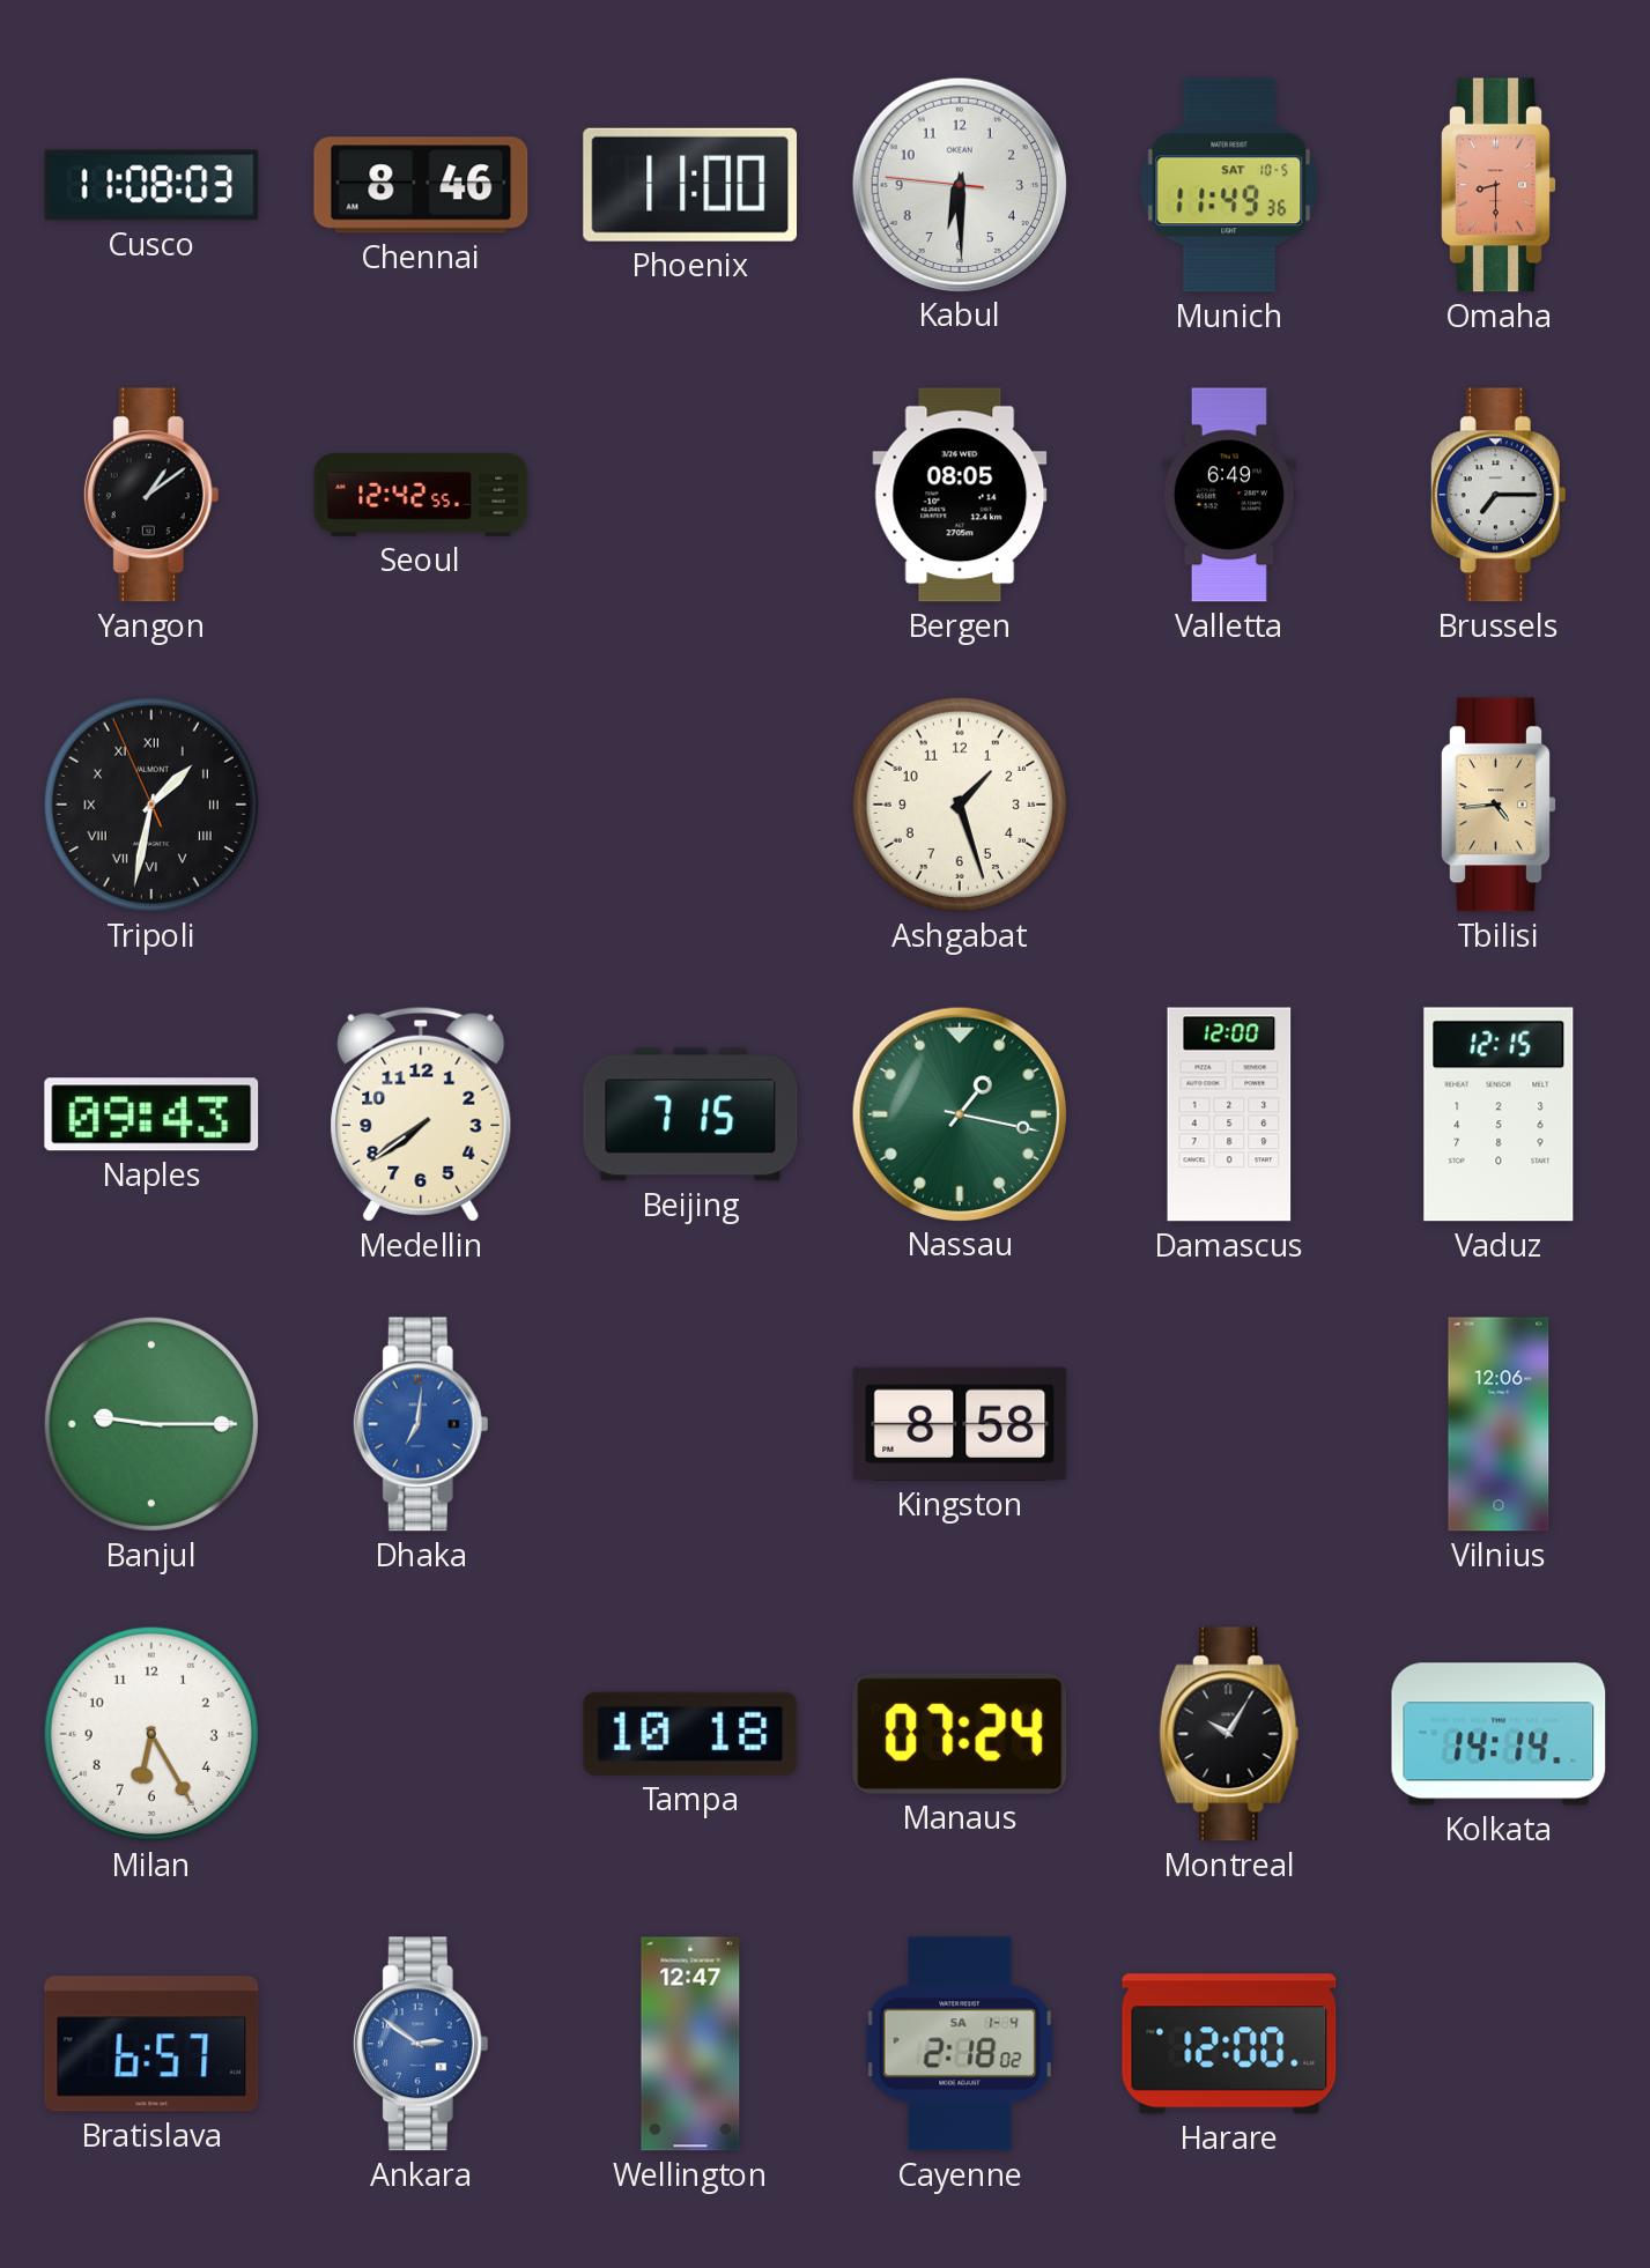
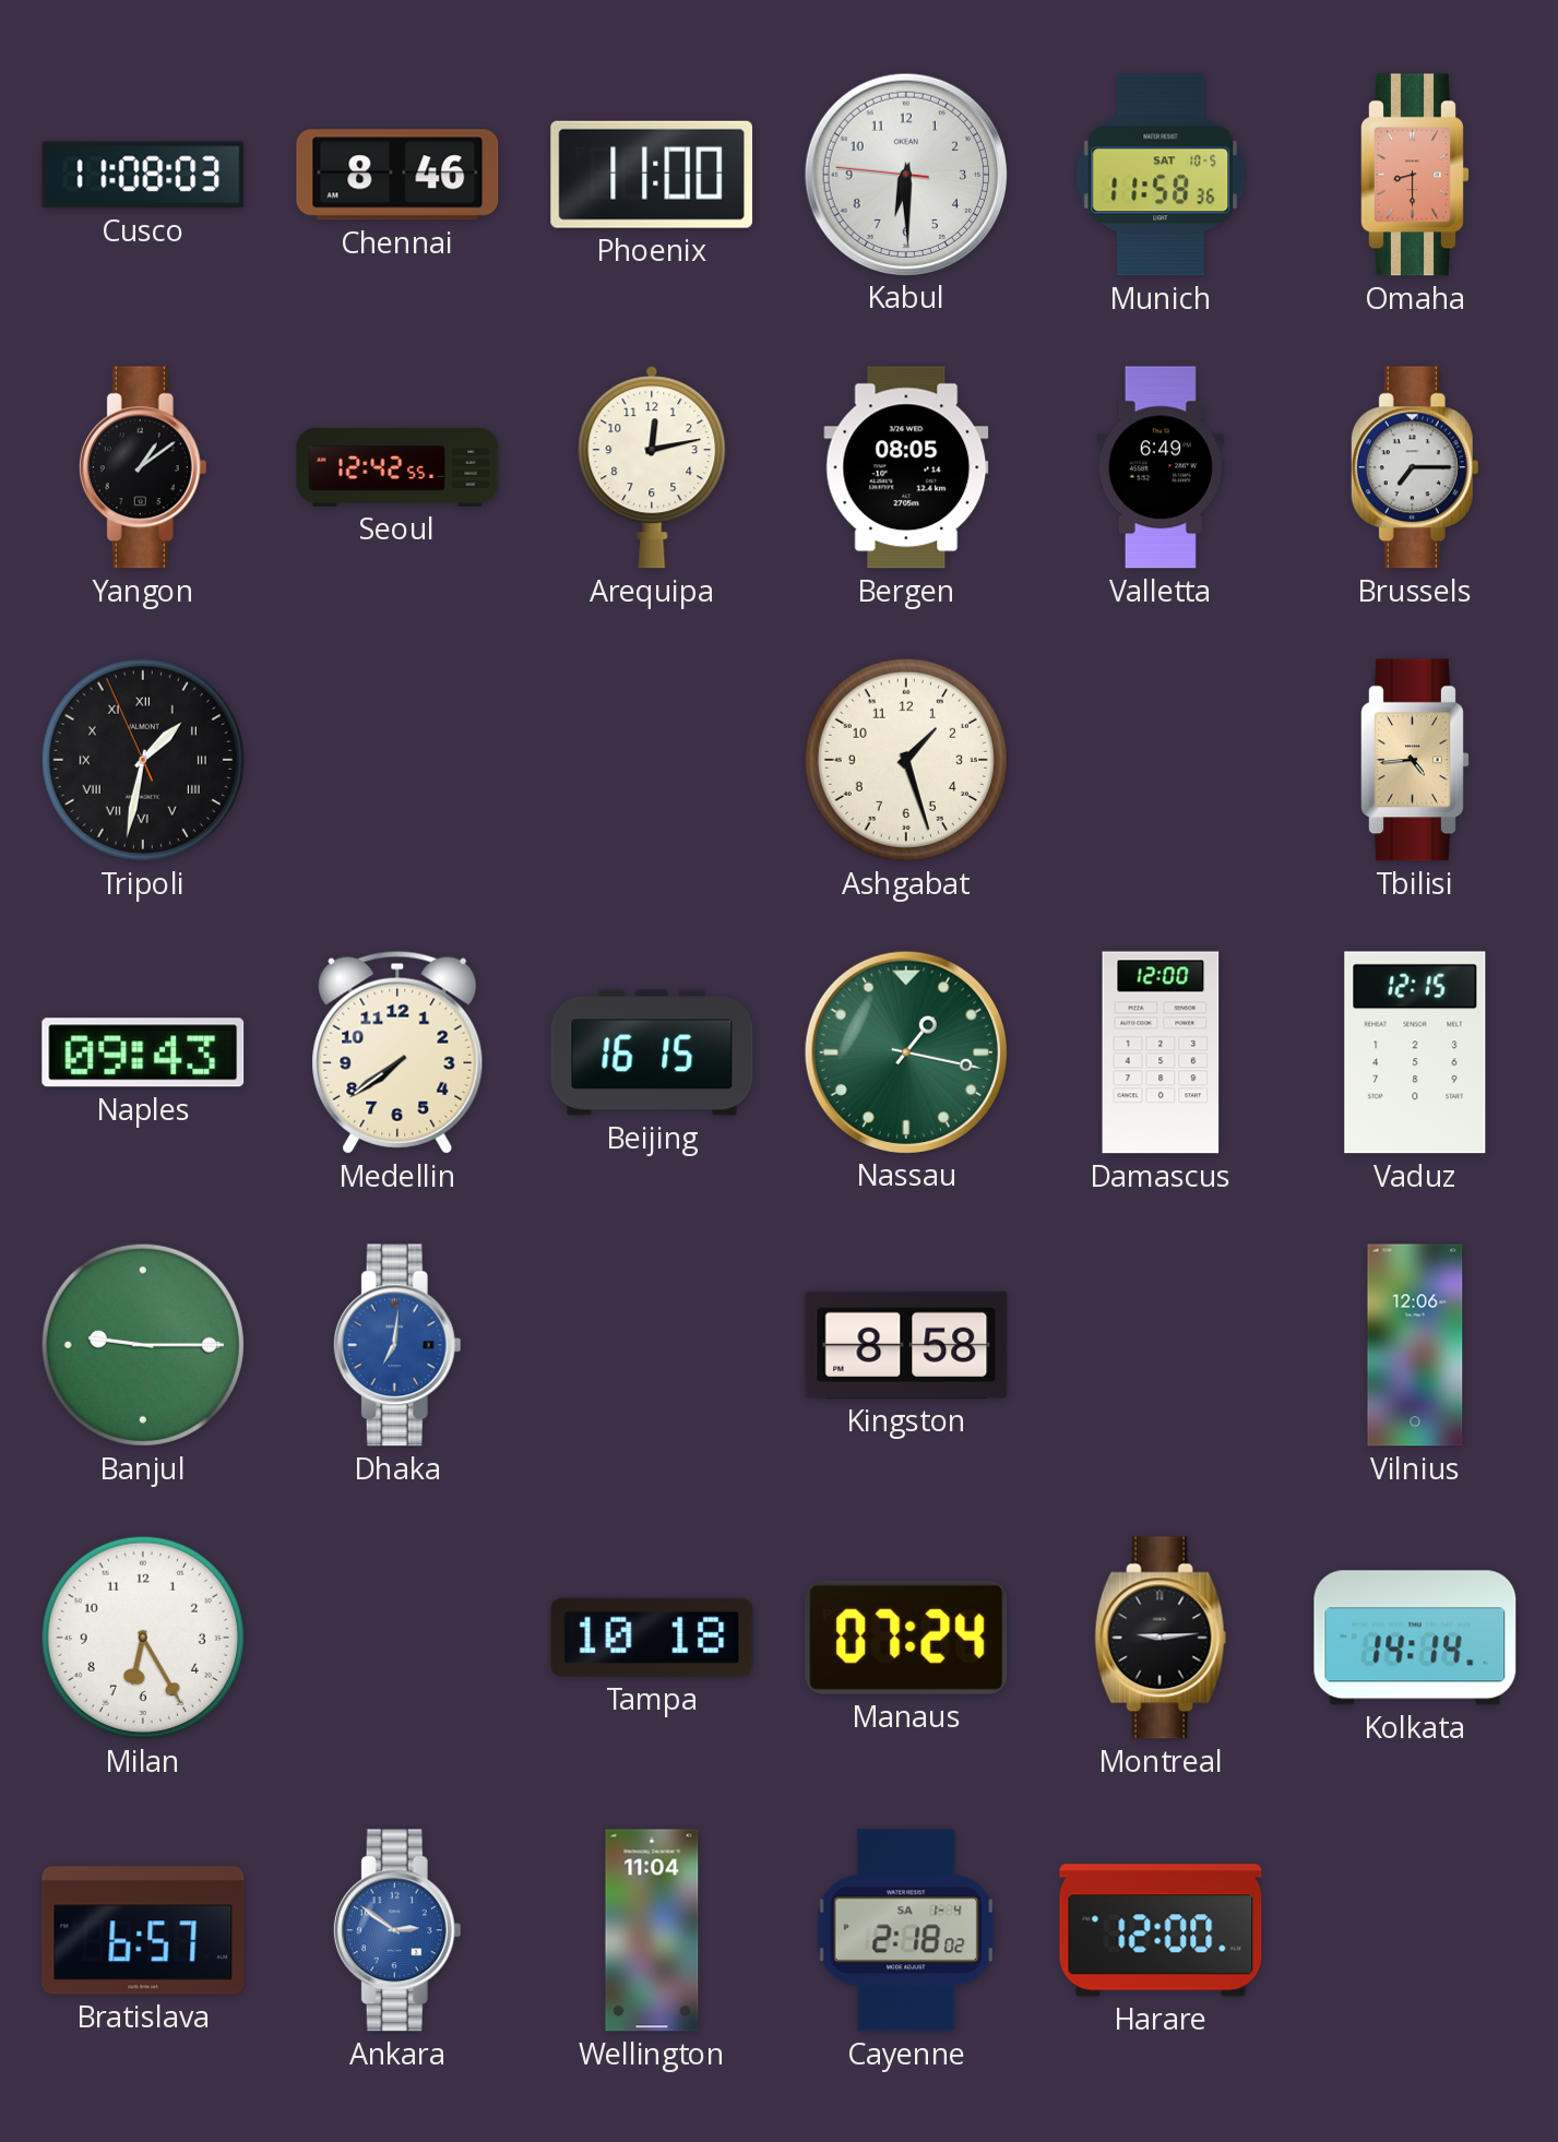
Munich: 11:49 -> 11:58 (1161, 175)
Arequipa: none -> 12:13 (652, 467)
Beijing: 7:15 -> 16:15 (652, 1052)
Montreal: 10:05 -> 9:14 (1161, 1638)
Wellington: 12:47 -> 11:04 (652, 1930)
